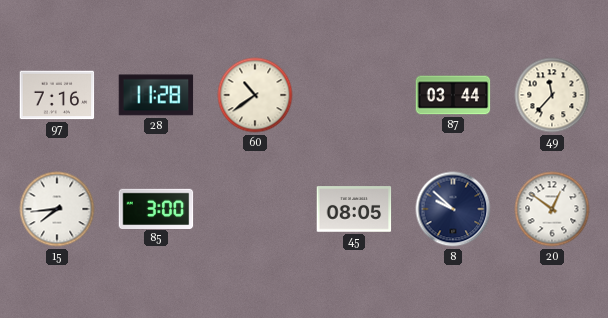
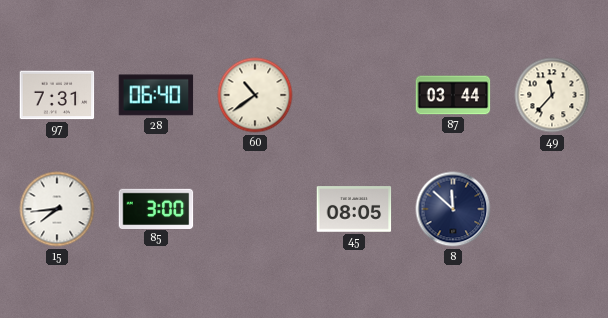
97: 7:16 -> 7:31 (57, 95)
28: 11:28 -> 06:40 (156, 95)
8: 9:52 -> 11:52 (453, 209)
20: 12:51 -> none (552, 209)
